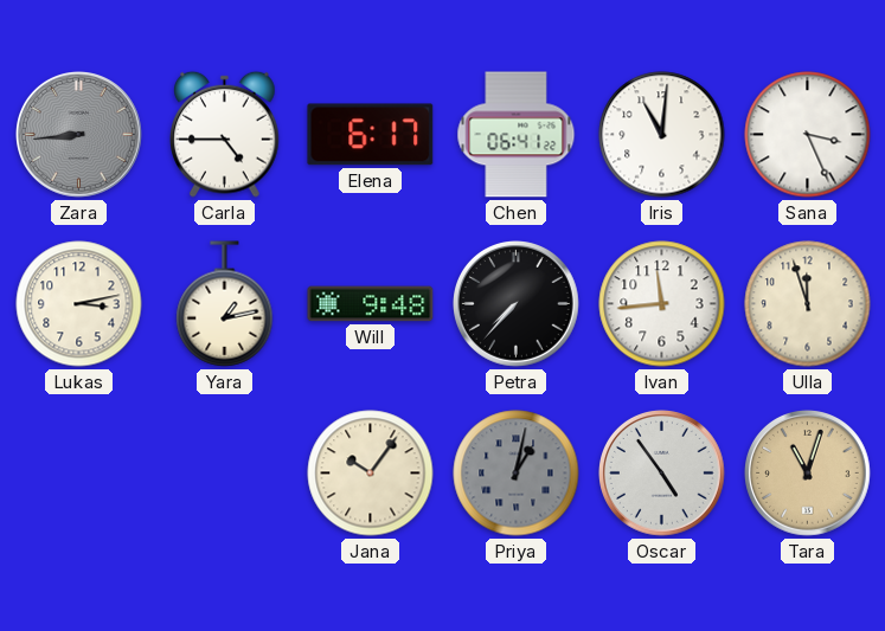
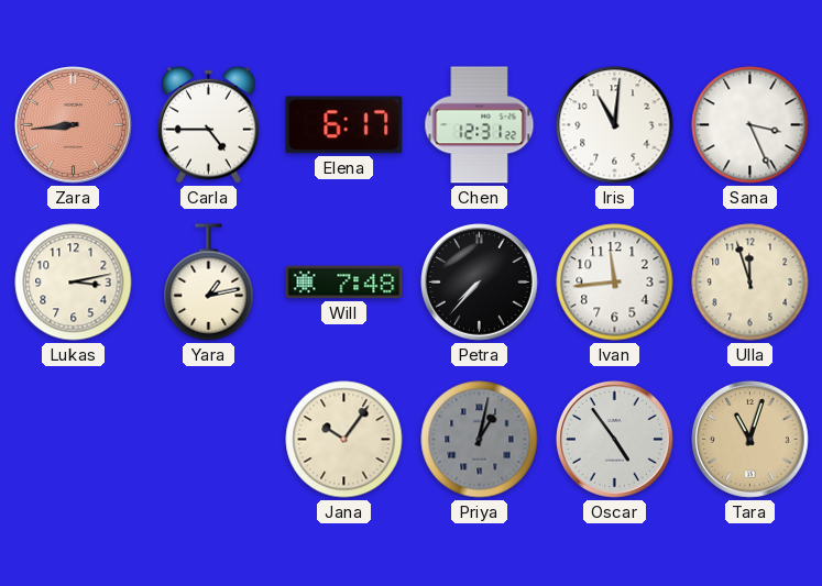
Zara dial: grey -> salmon (74, 125)
Chen: 06:41 -> 12:31 (480, 125)
Will: 9:48 -> 7:48 (344, 283)
